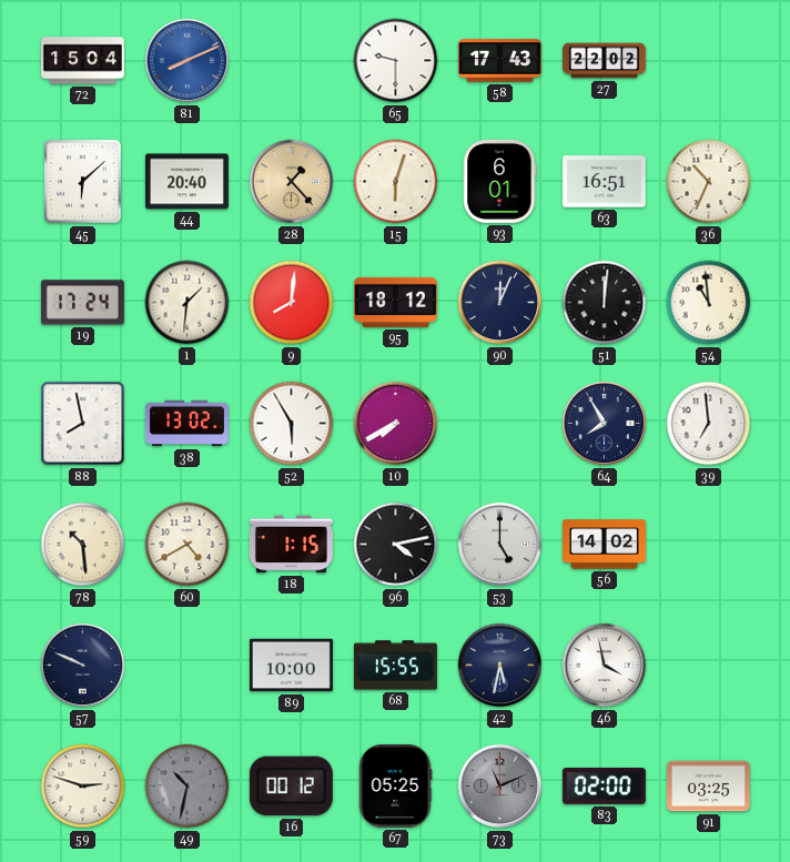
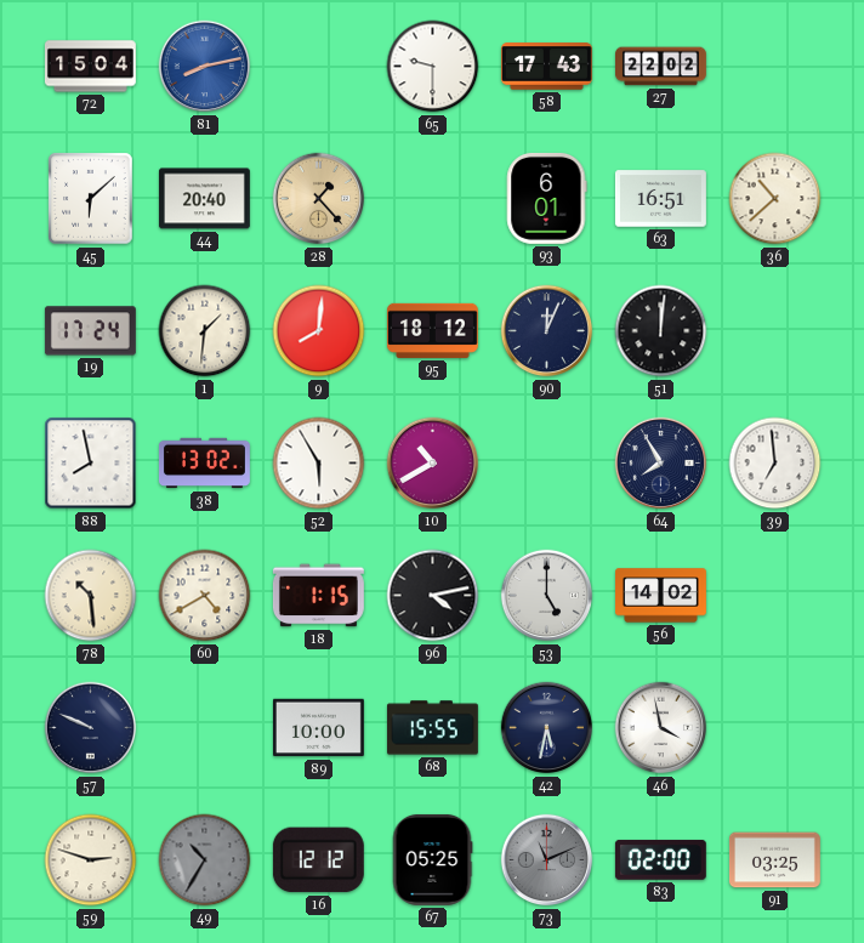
81: 8:11 -> 8:13 (205, 67)
15: 6:03 -> none (396, 182)
36: 10:34 -> 10:38 (775, 199)
54: 10:59 -> none (709, 303)
10: 7:40 -> 10:40 (433, 464)
49: 10:32 -> 10:35 (205, 860)
16: 00:12 -> 12:12 (318, 860)
